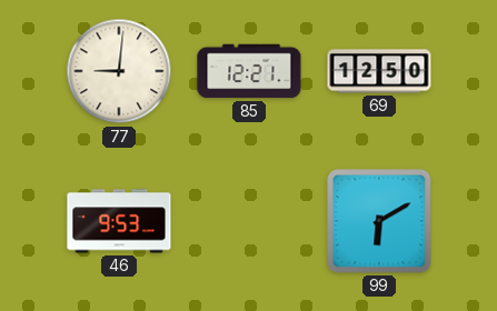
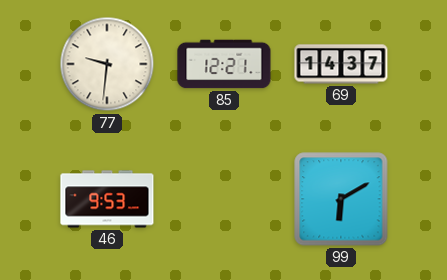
77: 9:01 -> 9:31 (107, 64)
69: 12:50 -> 14:37 (341, 64)
